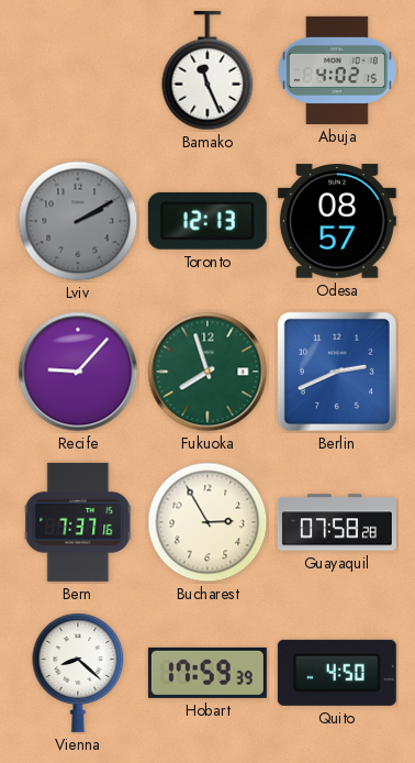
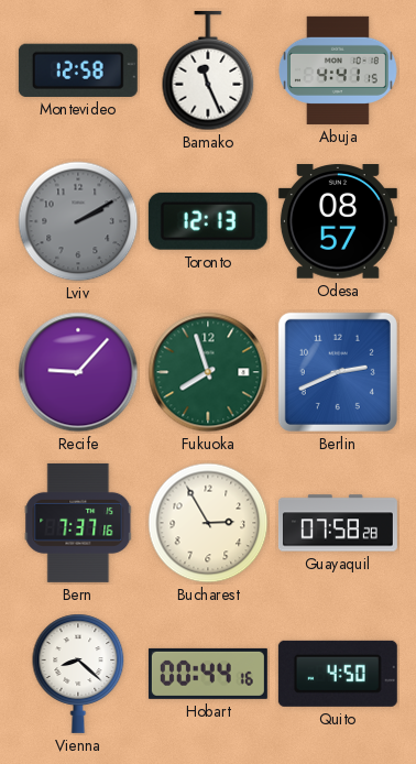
Montevideo: none -> 12:58 (78, 70)
Abuja: 4:02 -> 4:41 (338, 70)
Hobart: 17:59 -> 00:44 (208, 674)
